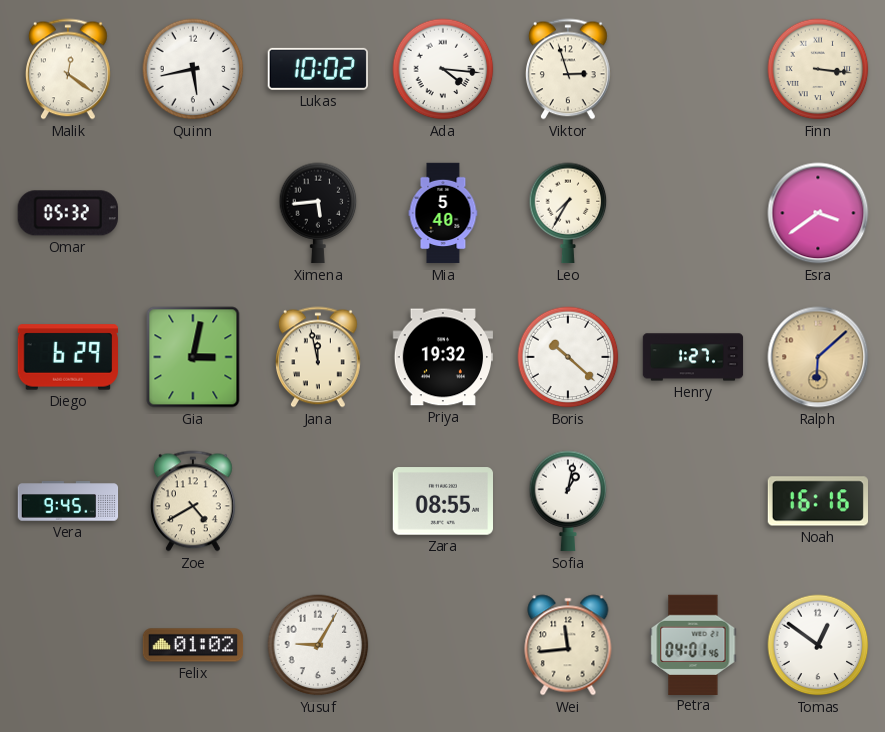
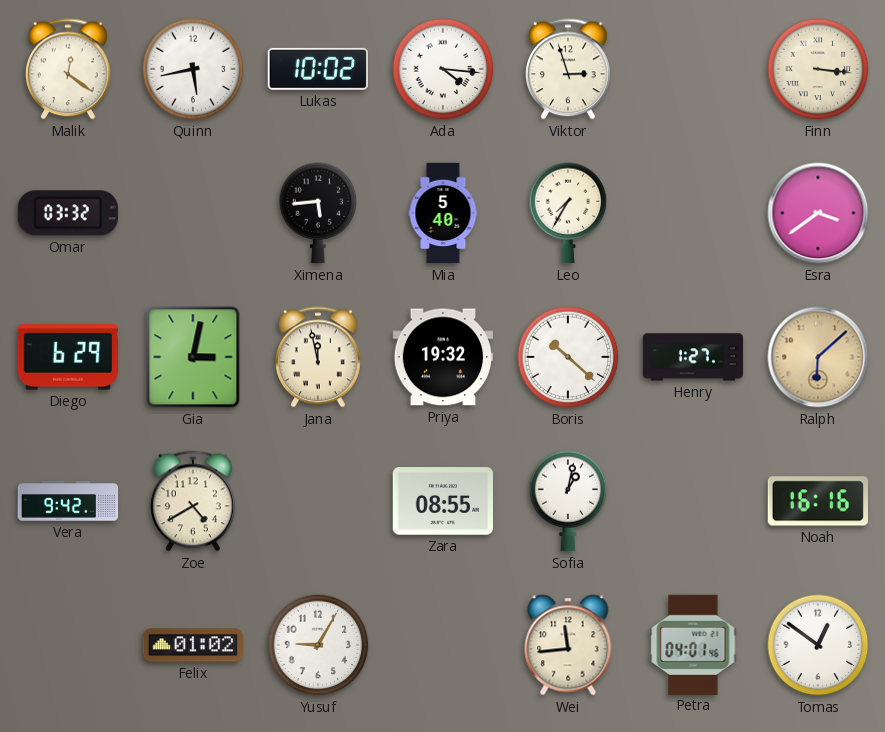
Omar: 05:32 -> 03:32 (68, 213)
Vera: 9:45 -> 9:42 (68, 501)
